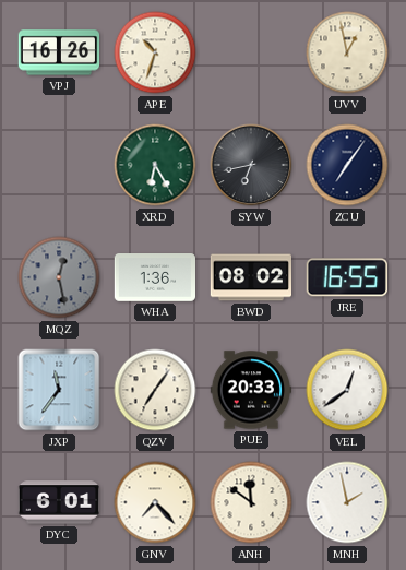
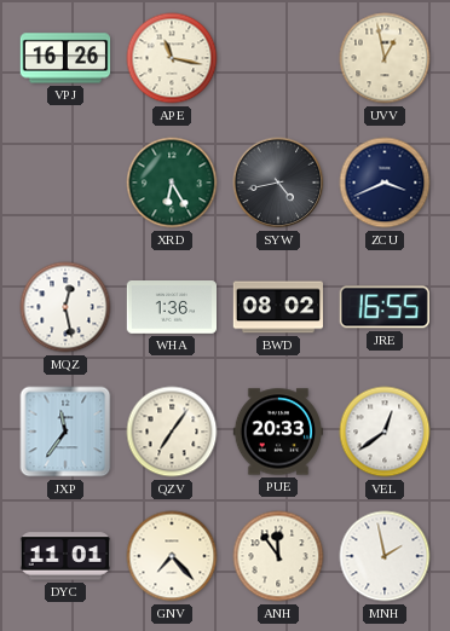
APE: 10:33 -> 11:17 (172, 58)
SYW: 6:43 -> 4:43 (278, 183)
ZCU: 7:06 -> 3:41 (385, 183)
MQZ dial: grey -> white (65, 307)
DYC: 6:01 -> 11:01 (64, 556)
ANH: 11:51 -> 11:54 (278, 556)
